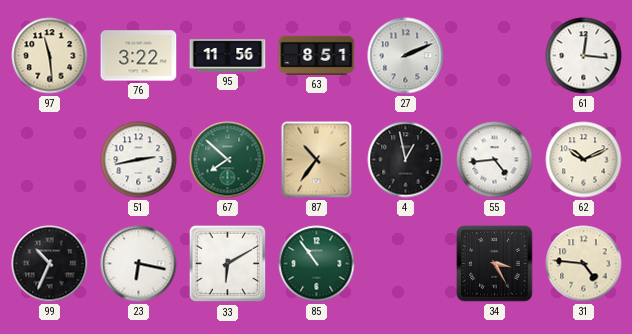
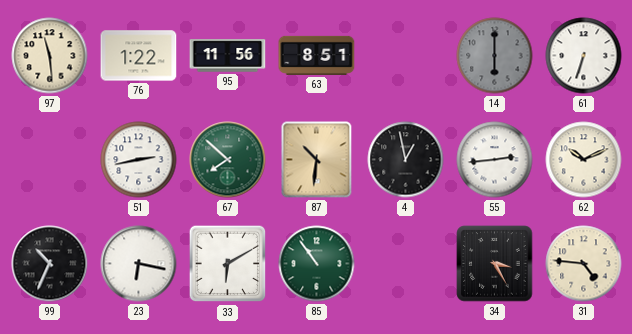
76: 3:22 -> 1:22 (139, 56)
27: 2:11 -> none (406, 56)
14: none -> 6:00 (495, 56)
61: 12:16 -> 6:33 (584, 56)
87: 10:36 -> 10:31 (317, 160)
55: 4:44 -> 2:44 (495, 160)
